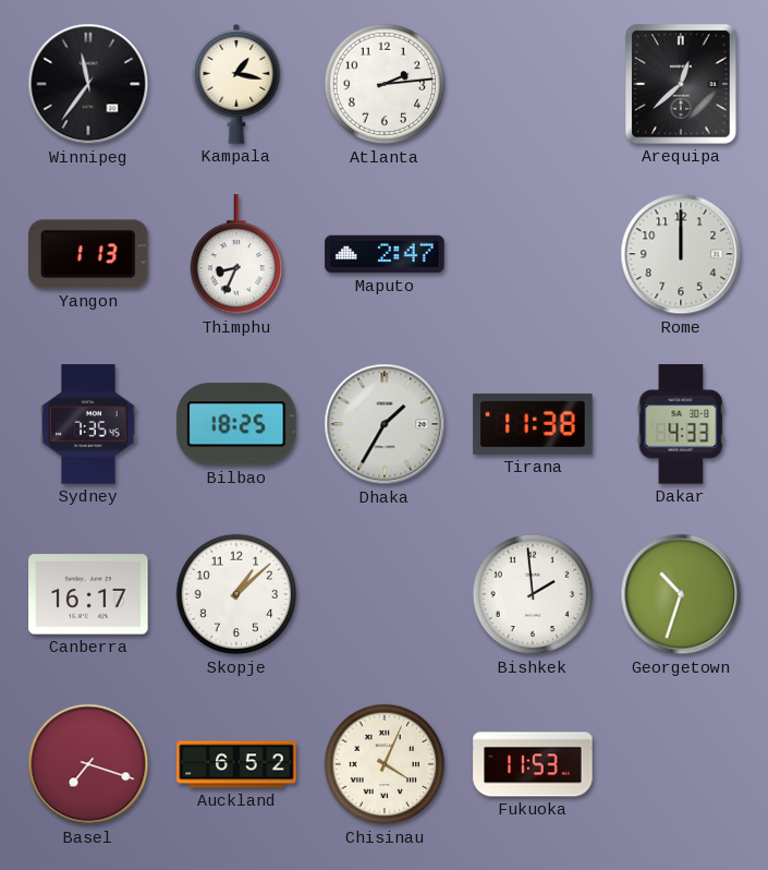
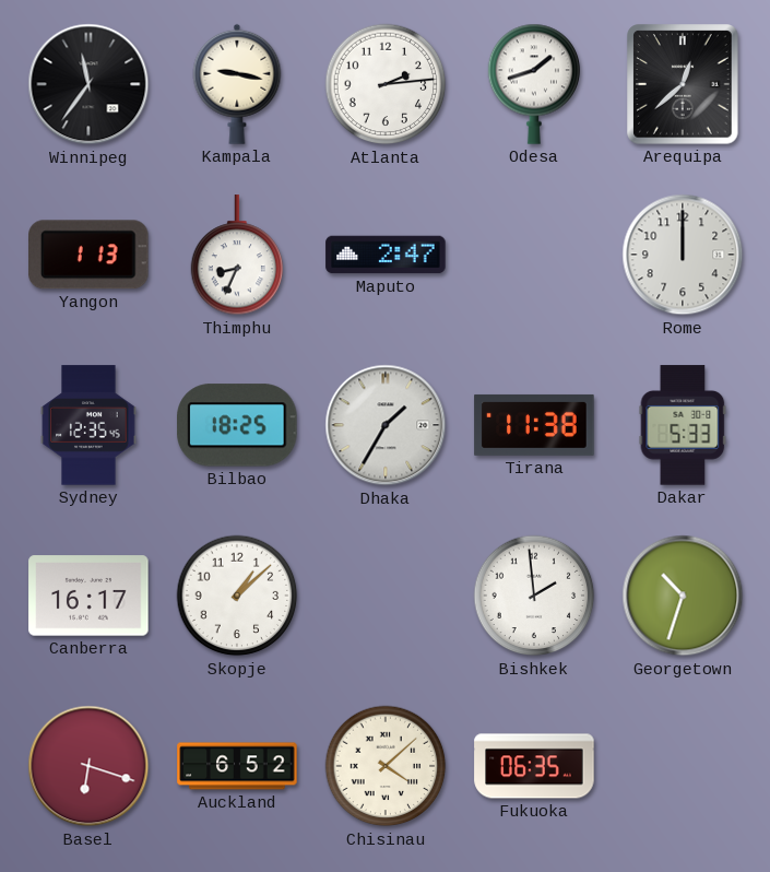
Kampala: 1:17 -> 9:17 (237, 84)
Odesa: none -> 1:42 (534, 84)
Sydney: 7:35 -> 12:35 (88, 425)
Dakar: 4:33 -> 5:33 (683, 425)
Basel: 7:18 -> 6:18 (88, 766)
Chisinau: 4:04 -> 4:08 (386, 766)
Fukuoka: 11:53 -> 06:35 (534, 766)
